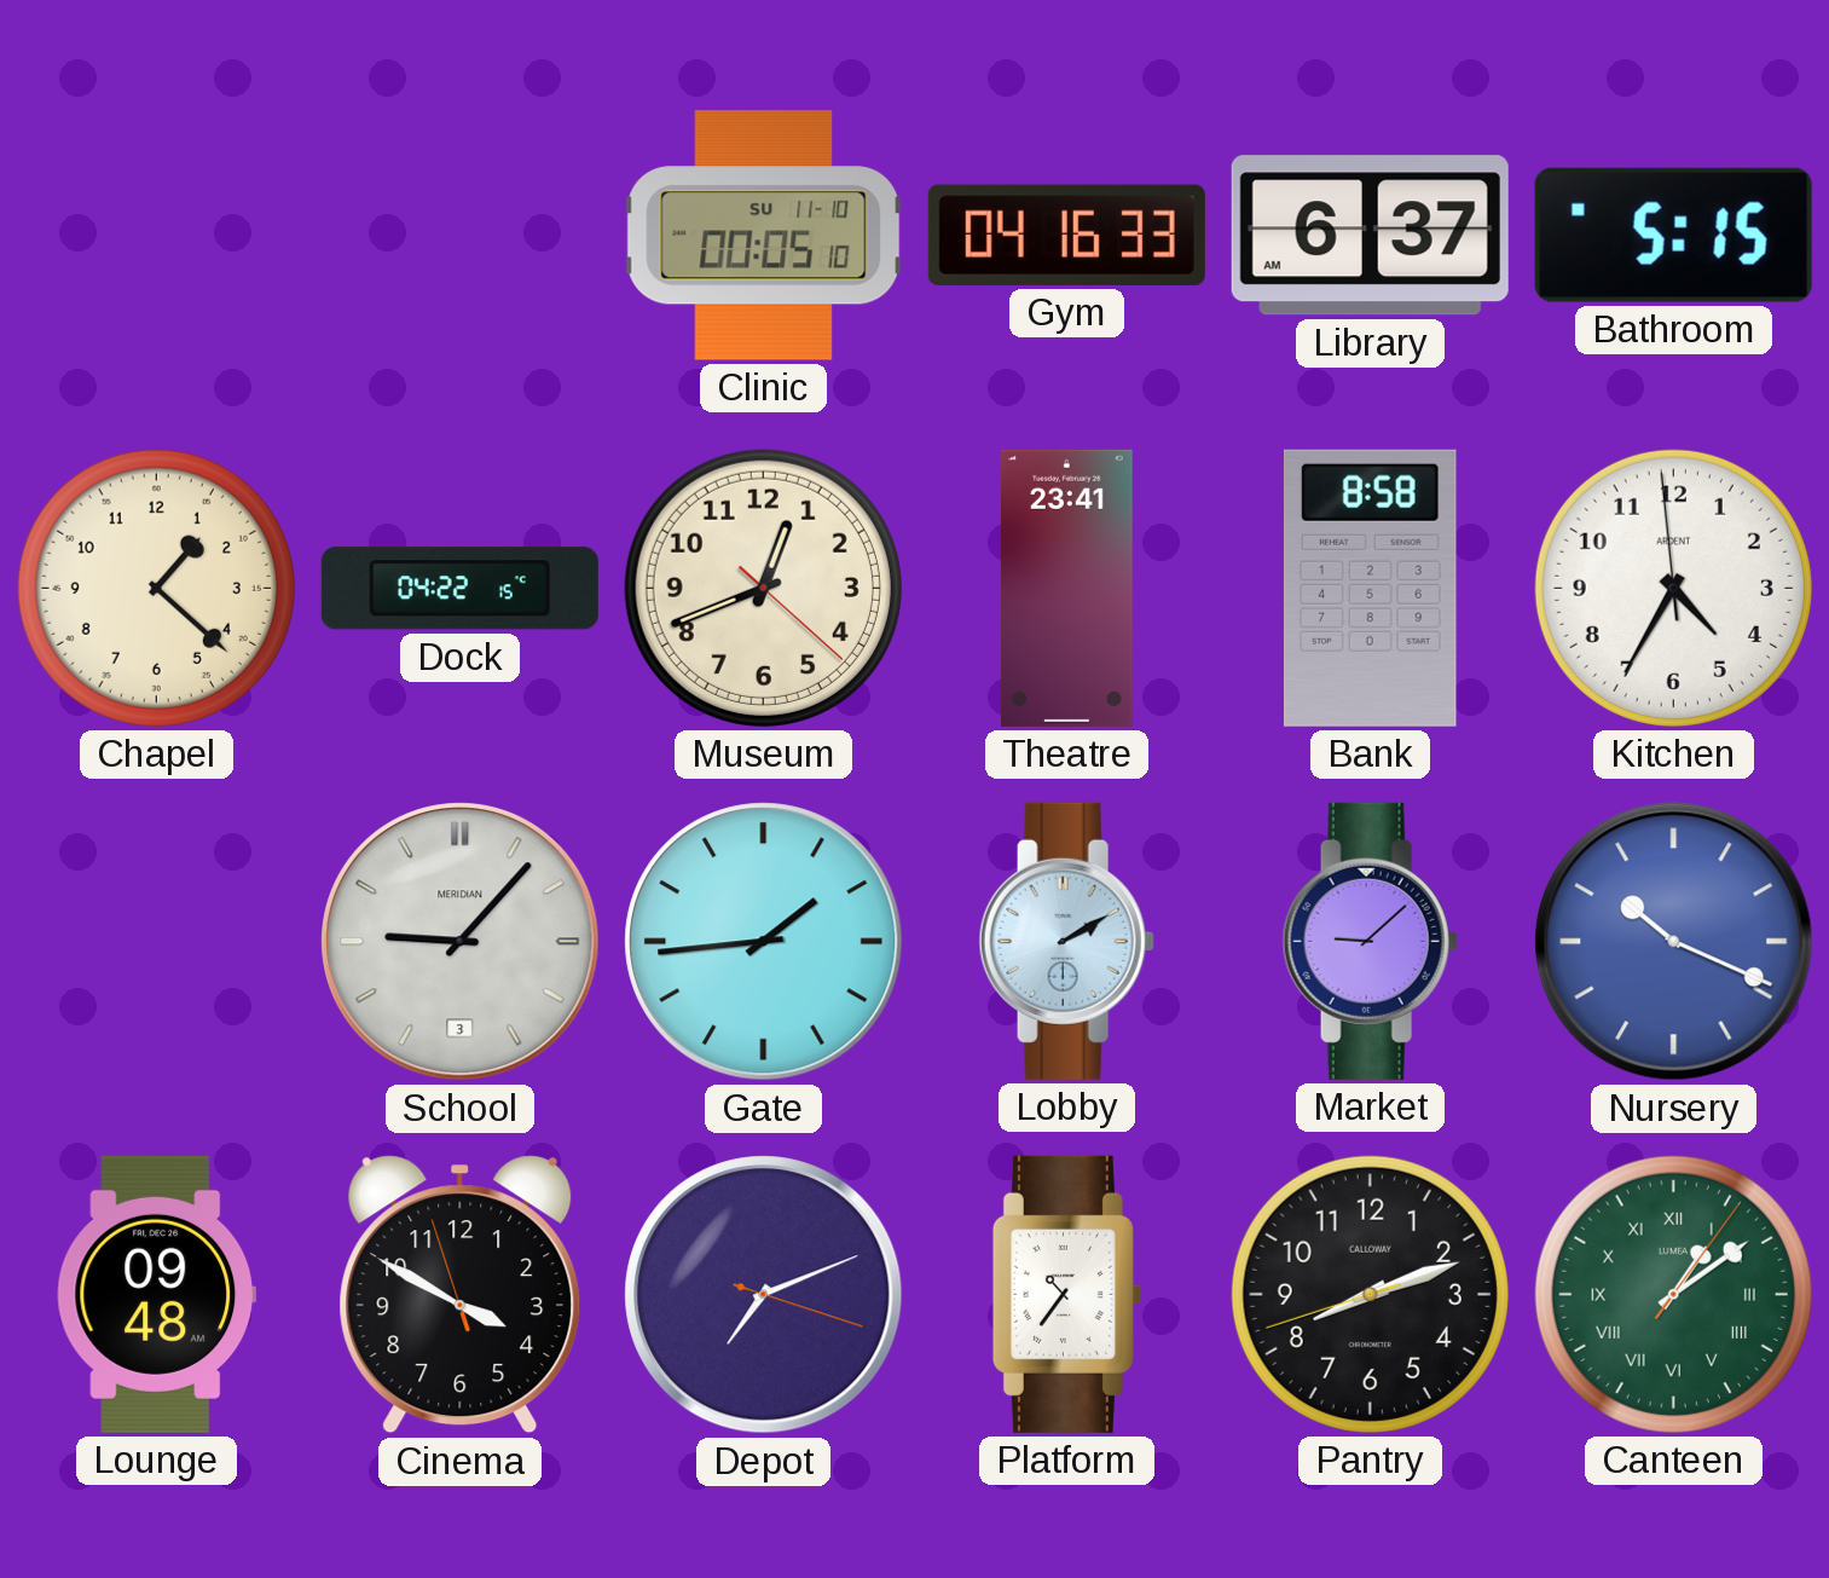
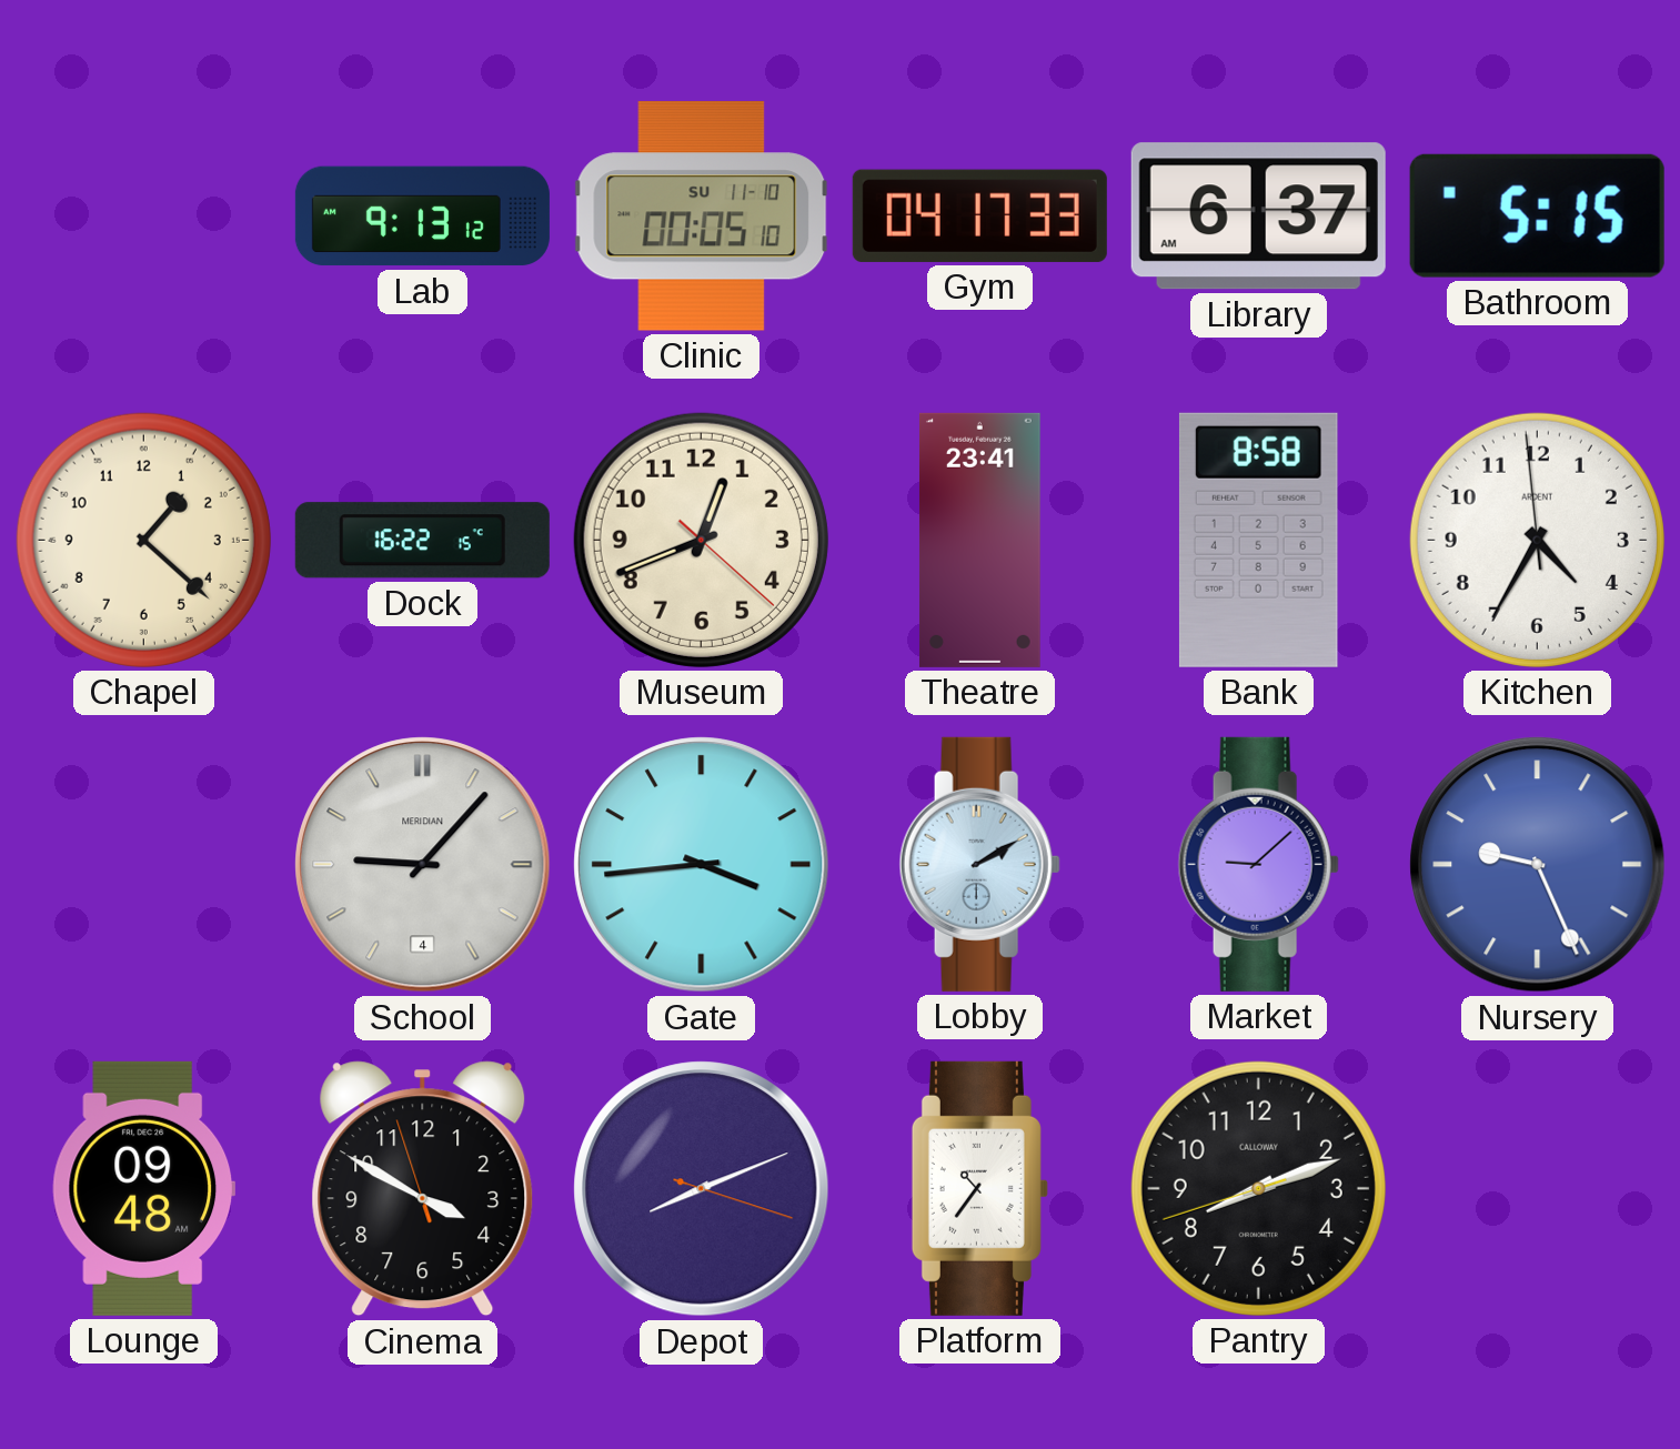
Lab: none -> 9:13 (422, 217)
Gym: 04:16 -> 04:17 (979, 215)
Dock: 04:22 -> 16:22 (422, 541)
School date: 3 -> 4 (423, 865)
Gate: 1:44 -> 3:44 (702, 865)
Nursery: 10:19 -> 9:26 (1538, 865)
Depot: 7:11 -> 8:11 (702, 1189)
Canteen: 1:09 -> none (1673, 1294)
